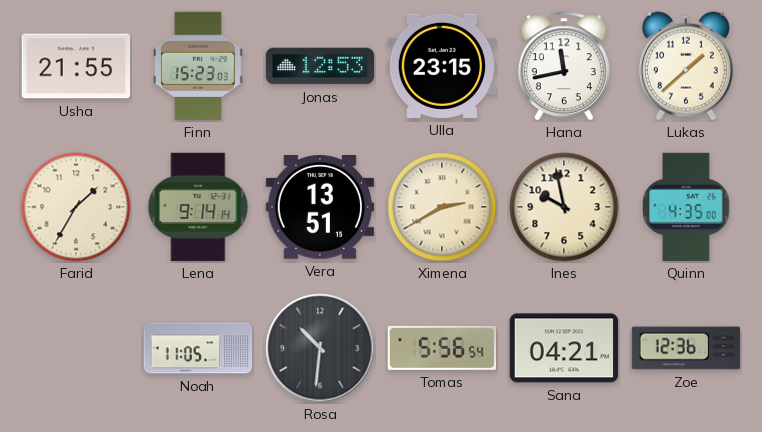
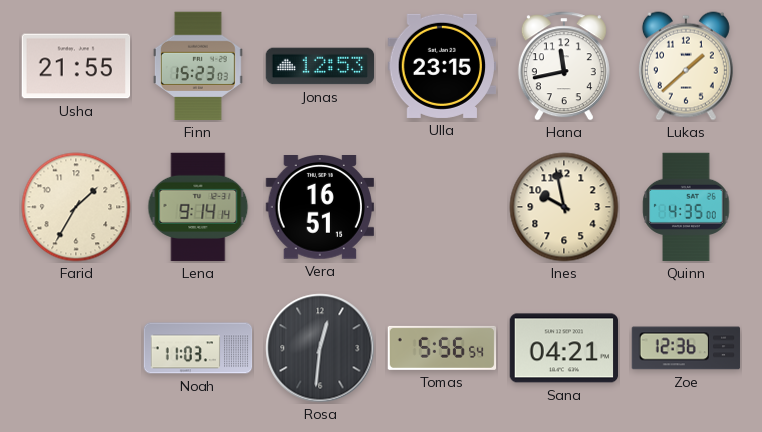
Vera: 13:51 -> 16:51 (319, 208)
Ximena: 2:40 -> none (442, 207)
Noah: 11:05 -> 11:03 (198, 348)
Rosa: 10:31 -> 12:31 (320, 348)
